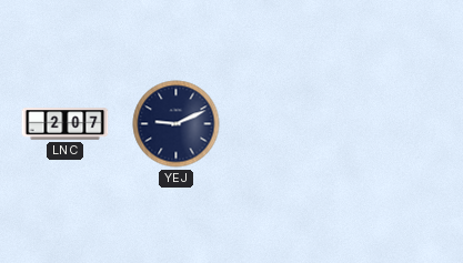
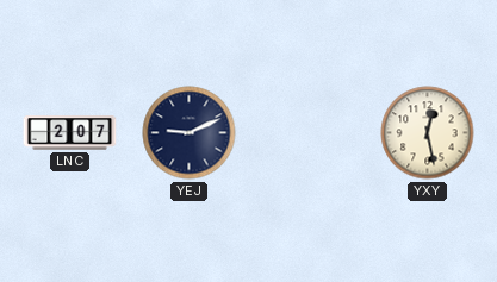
YXY: none -> 12:28 (428, 133)
